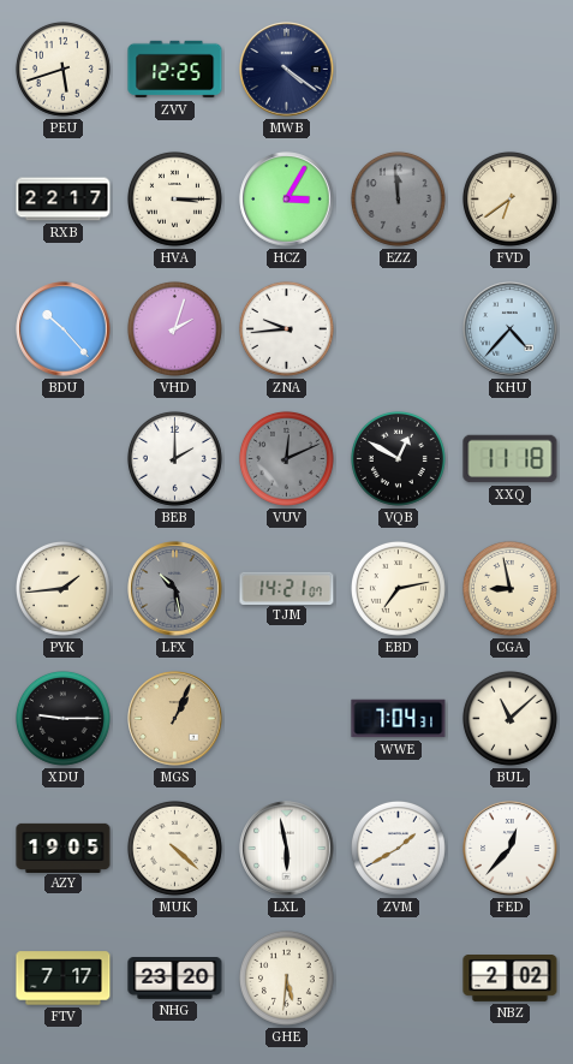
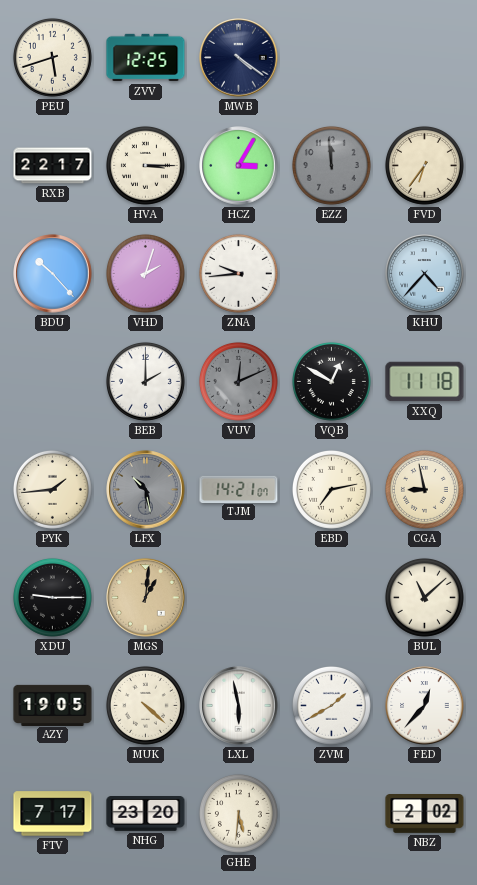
FVD: 6:39 -> 6:36 (424, 165)
MGS: 1:04 -> 1:01 (146, 598)
WWE: 7:04 -> none (399, 719)
